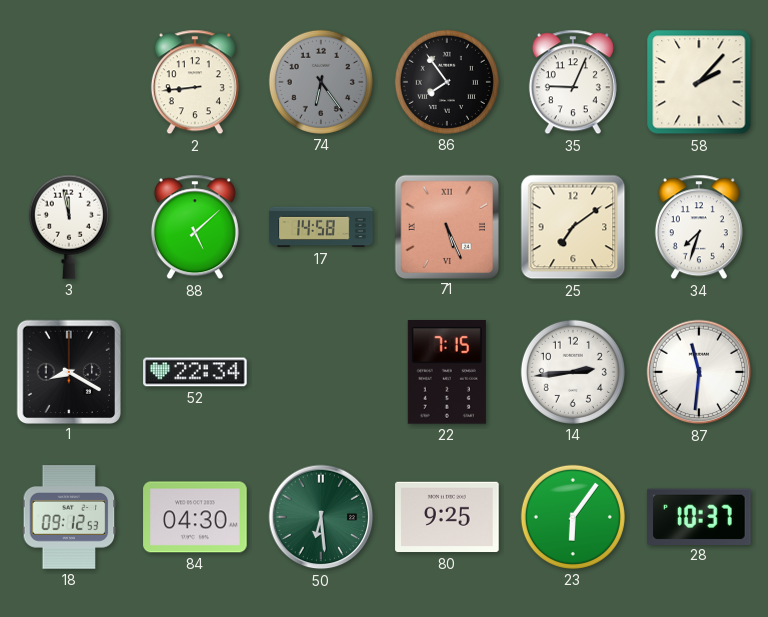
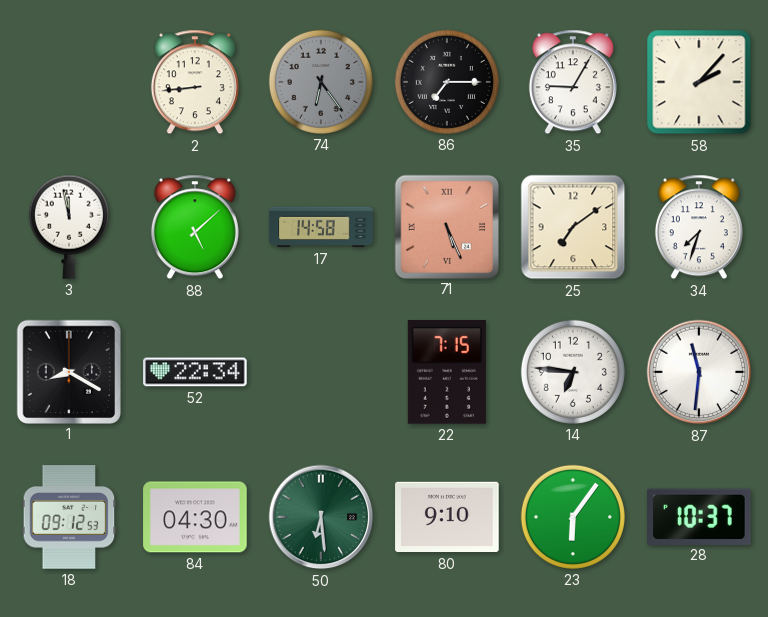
86: 7:54 -> 7:15 (447, 82)
35: 9:04 -> 9:05 (573, 82)
14: 2:44 -> 6:46 (573, 372)
80: 9:25 -> 9:10 (447, 517)
